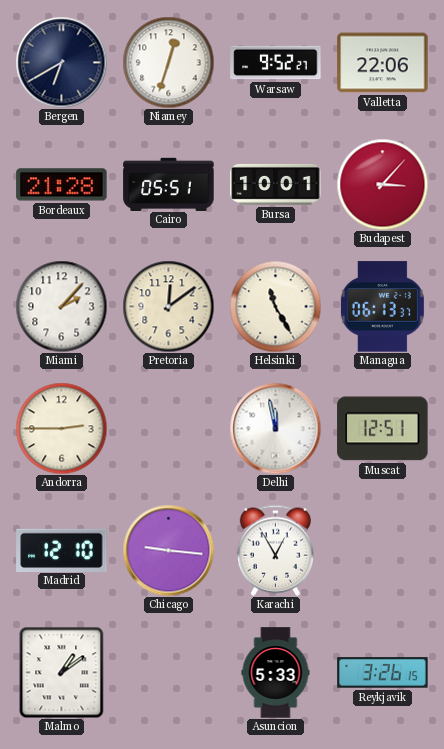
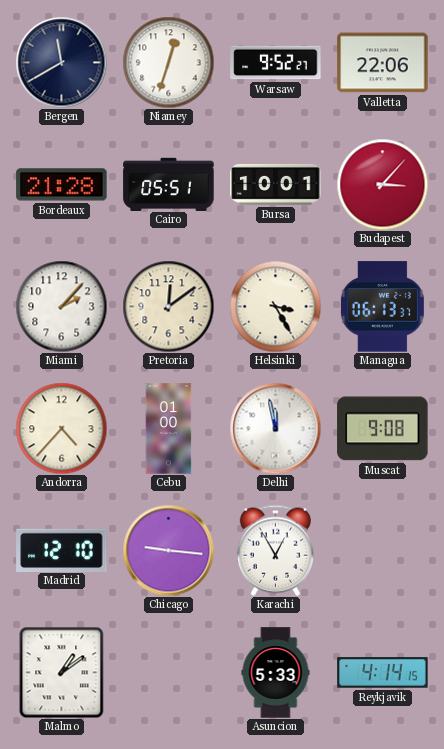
Bergen: 6:40 -> 11:40 (61, 62)
Helsinki: 11:25 -> 3:25 (275, 306)
Andorra: 2:45 -> 4:37 (61, 428)
Cebu: none -> 01:00 (169, 429)
Muscat: 12:51 -> 9:08 (383, 429)
Reykjavik: 3:26 -> 4:14 (383, 673)
